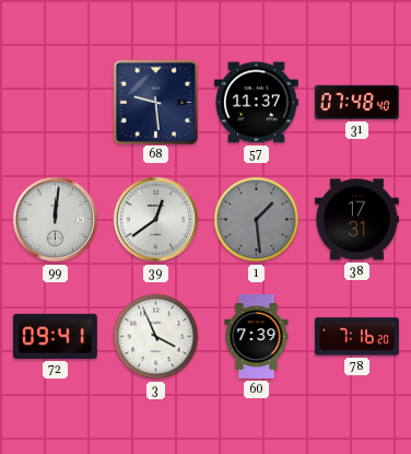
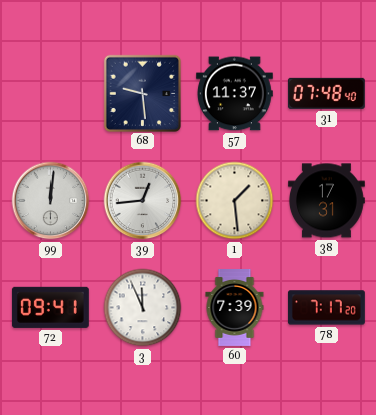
39: 12:39 -> 12:44 (143, 201)
1 dial: grey -> cream (235, 201)
3: 3:56 -> 11:56 (143, 308)
78: 7:16 -> 7:17 (326, 308)
